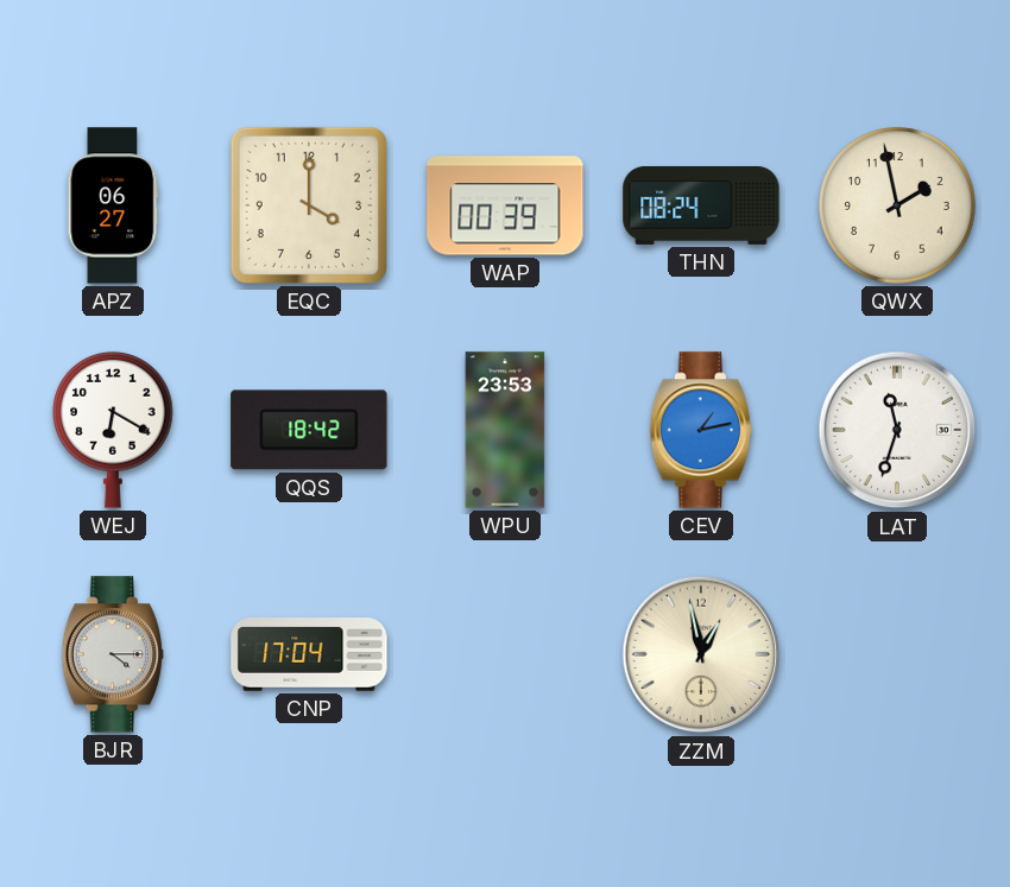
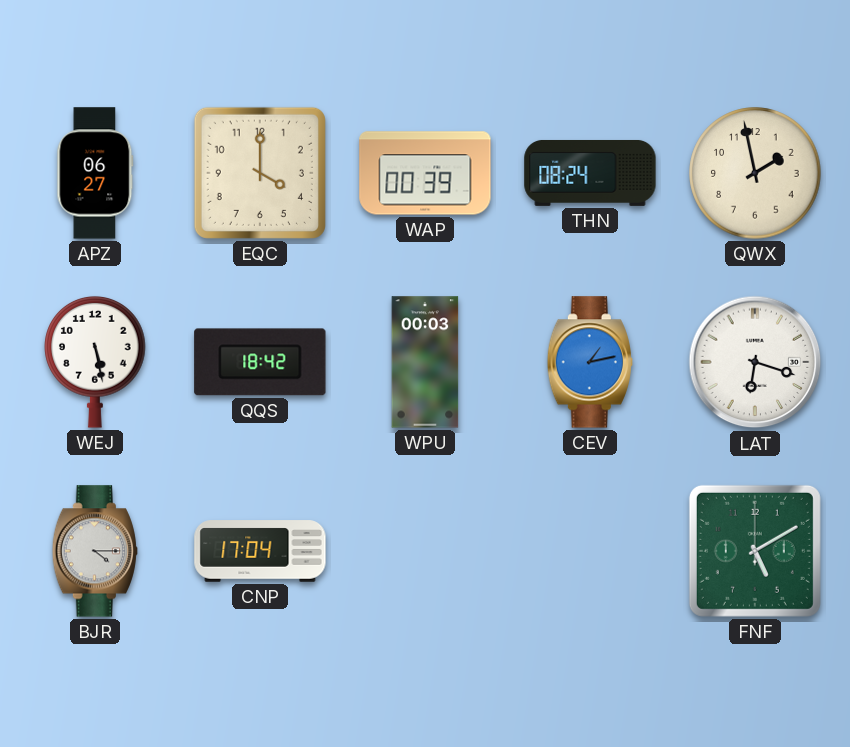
WEJ: 6:20 -> 5:28 (95, 362)
WPU: 23:53 -> 00:03 (425, 362)
LAT: 11:33 -> 6:18 (755, 362)
ZZM: 12:58 -> none (701, 654)
FNF: none -> 5:10 (755, 551)
